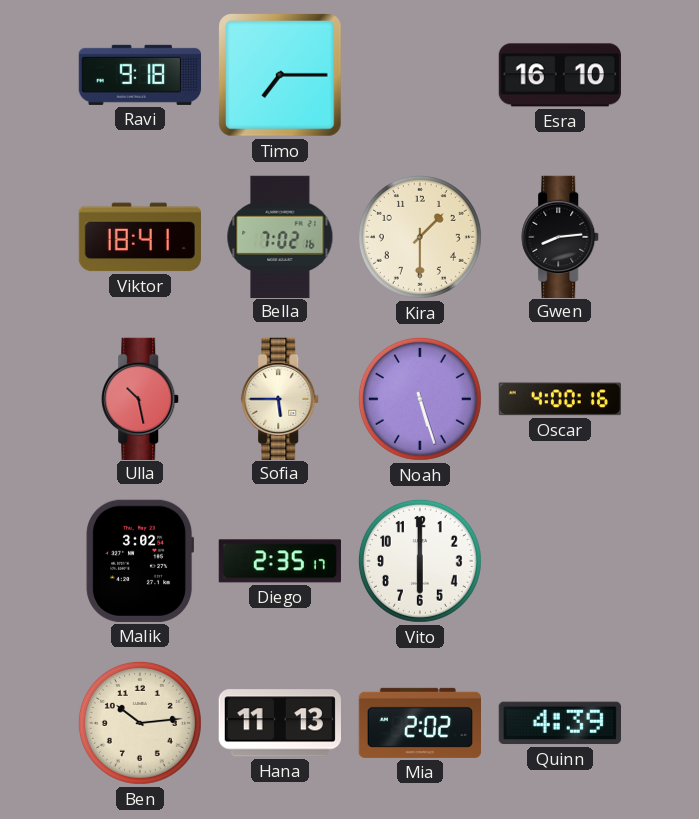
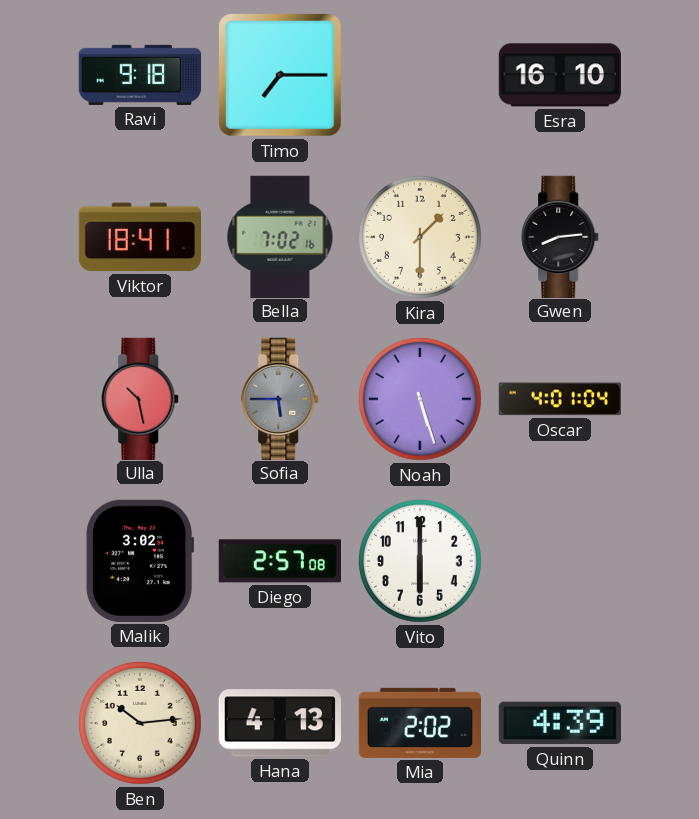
Sofia dial: cream -> grey (281, 398)
Oscar: 4:00 -> 4:01 (560, 399)
Diego: 2:35 -> 2:57 (280, 561)
Hana: 11:13 -> 4:13 (280, 723)
